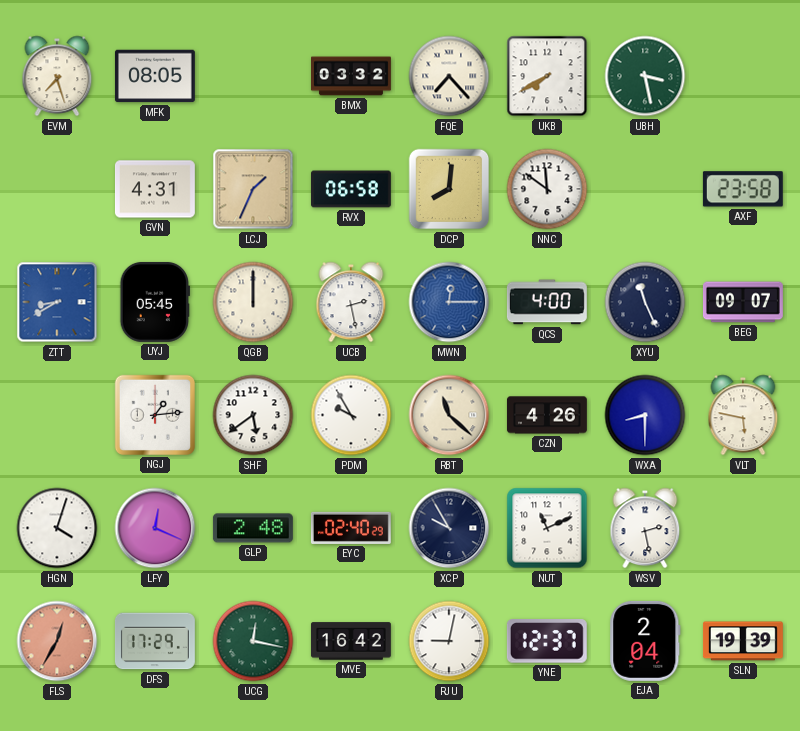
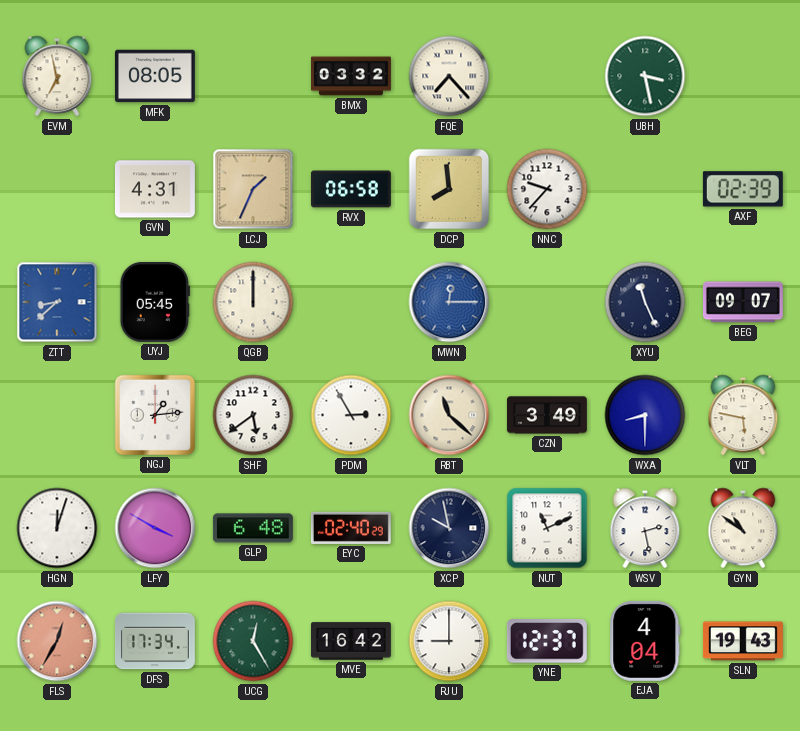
EVM: 7:27 -> 6:58 (57, 76)
UKB: 7:40 -> none (547, 76)
DCP: 8:01 -> 7:59 (449, 189)
NNC: 11:51 -> 9:37 (547, 189)
AXF: 23:58 -> 02:39 (743, 189)
ZTT: 8:40 -> 8:38 (57, 302)
UCB: 2:28 -> none (351, 302)
QCS: 4:00 -> none (547, 302)
PDM: 9:55 -> 2:55 (351, 415)
CZN: 4:26 -> 3:49 (547, 415)
HGN: 4:03 -> 12:03 (57, 528)
LFY: 12:19 -> 3:50 (155, 528)
GLP: 2:48 -> 6:48 (253, 528)
XCP: 9:55 -> 9:58 (449, 528)
GYN: none -> 10:51 (743, 528)
DFS: 17:29 -> 17:34 (155, 641)
UCG: 12:17 -> 12:25 (253, 641)
RJU: 9:02 -> 9:00 (449, 641)
EJA: 2:04 -> 4:04 (645, 641)
SLN: 19:39 -> 19:43 (743, 641)
